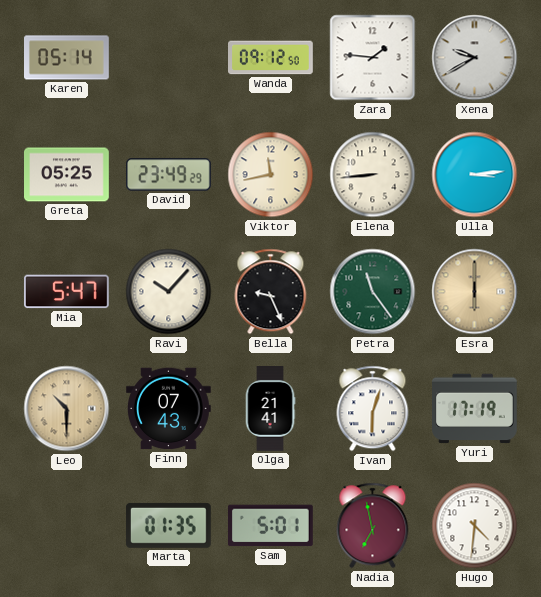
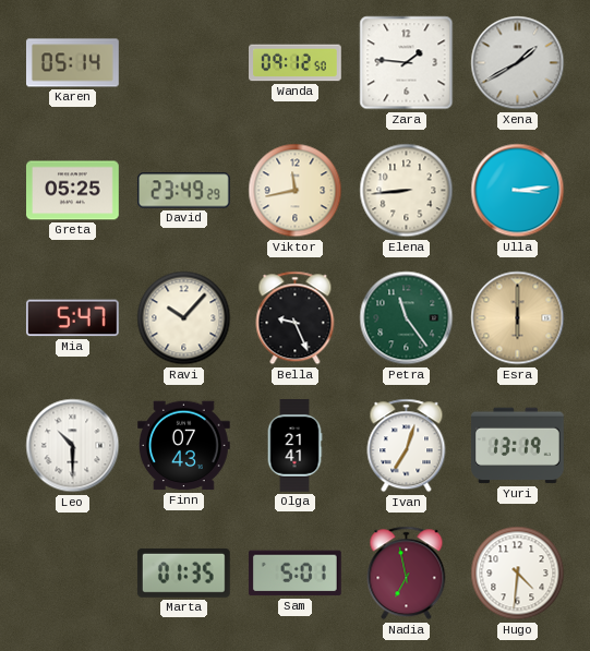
Xena: 9:40 -> 1:40 (518, 63)
Leo dial: champagne -> white (73, 446)
Ivan: 6:03 -> 7:03 (407, 446)
Yuri: 17:19 -> 13:19 (518, 446)
